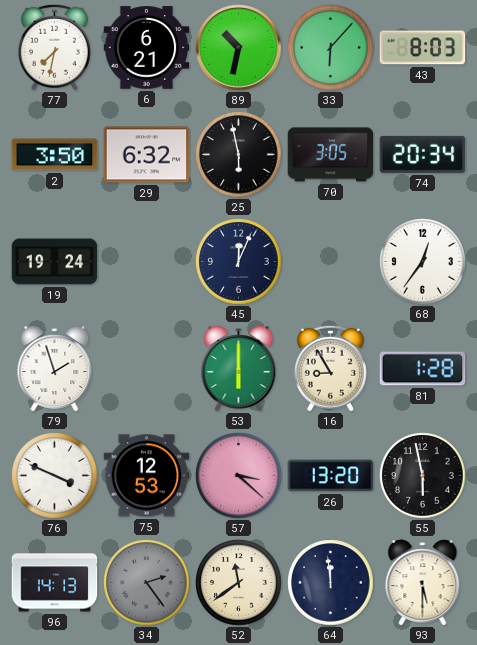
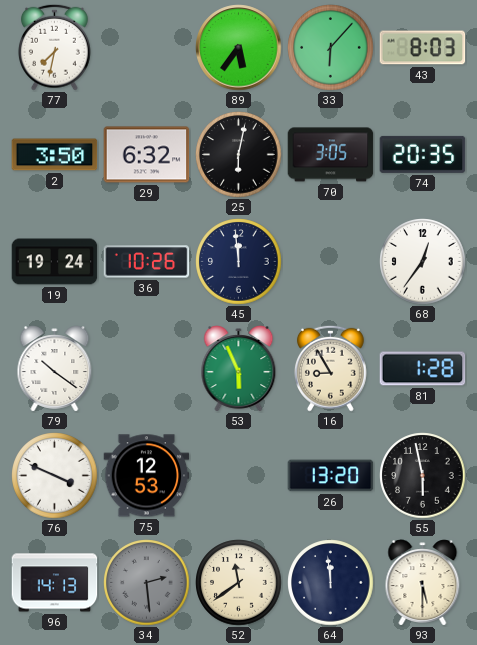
6: 6:21 -> none (147, 48)
89: 10:32 -> 5:36 (239, 48)
25: 5:58 -> 6:02 (239, 155)
74: 20:34 -> 20:35 (423, 154)
36: none -> 10:26 (147, 262)
45: 12:04 -> 11:59 (239, 262)
79: 1:57 -> 10:21 (55, 369)
53: 6:00 -> 5:56 (239, 369)
57: 3:22 -> none (239, 476)
34: 2:24 -> 2:29 (147, 583)
